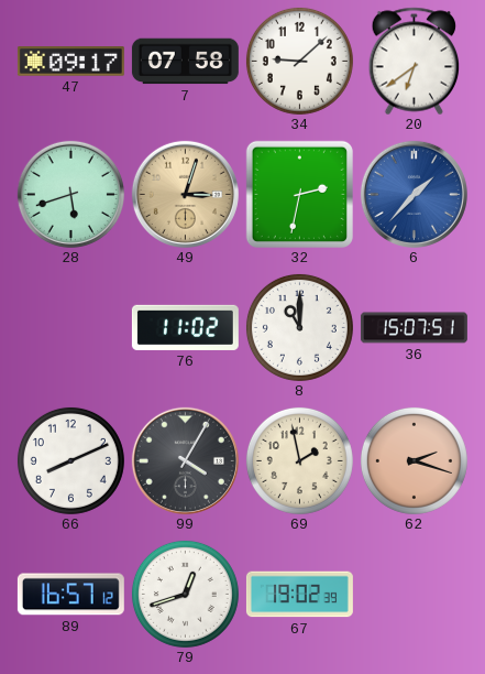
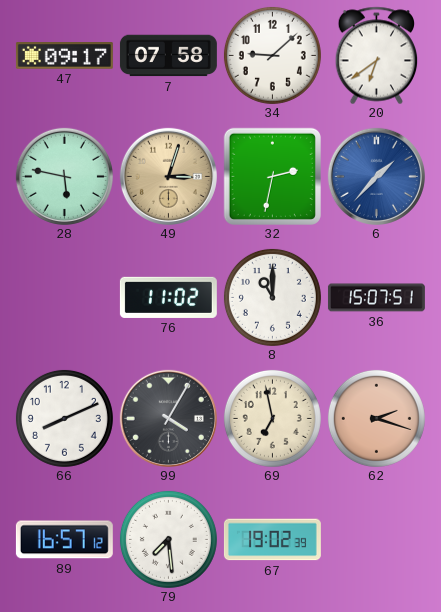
28: 5:42 -> 5:47 (64, 176)
69: 1:58 -> 6:58 (272, 418)
79: 12:42 -> 7:29 (168, 539)
